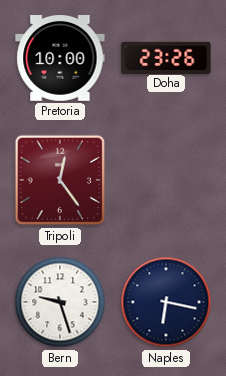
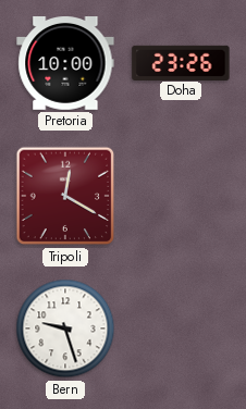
Tripoli: 12:24 -> 12:20 (65, 196)
Naples: 6:17 -> none (166, 302)
